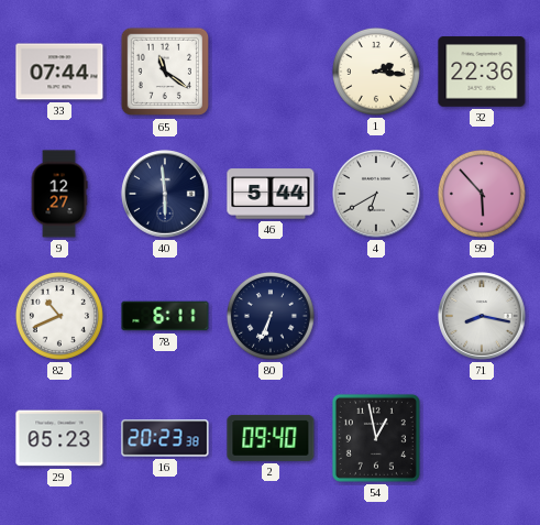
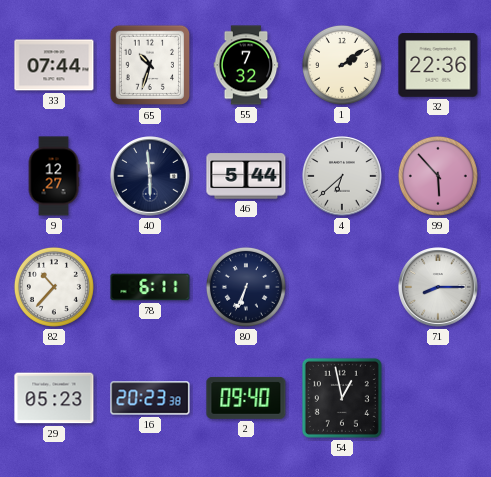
65: 11:21 -> 10:33 (150, 65)
55: none -> 7:32 (246, 65)
1: 2:16 -> 2:09 (342, 65)
4: 6:40 -> 6:38 (342, 176)
82: 10:41 -> 10:37 (54, 287)
71: 8:17 -> 8:15 (438, 287)
